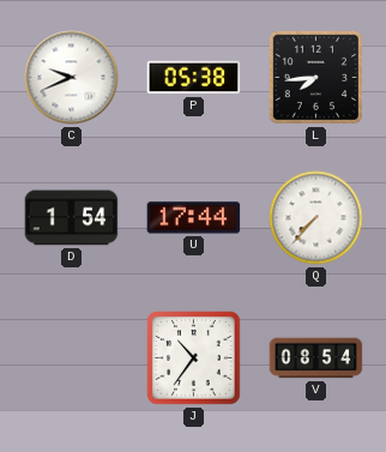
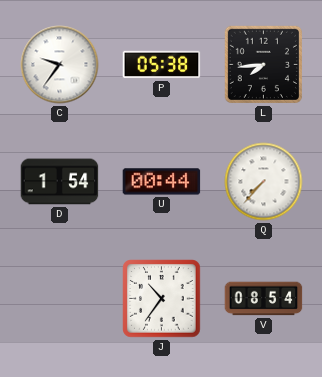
C: 9:41 -> 9:36 (60, 65)
U: 17:44 -> 00:44 (162, 182)
